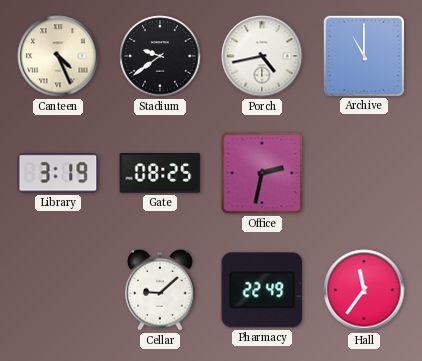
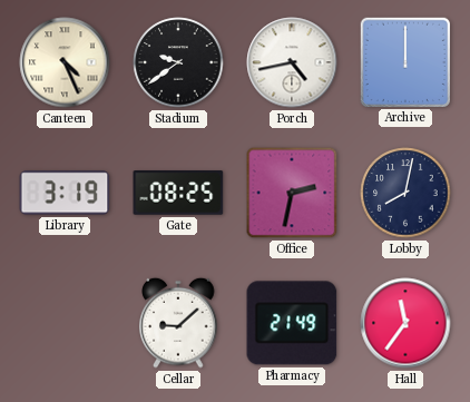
Archive: 11:00 -> 12:00 (404, 61)
Lobby: none -> 8:02 (405, 193)
Pharmacy: 22:49 -> 21:49 (292, 323)
